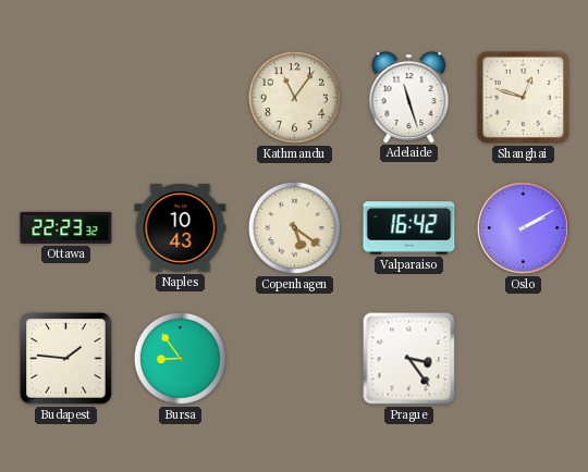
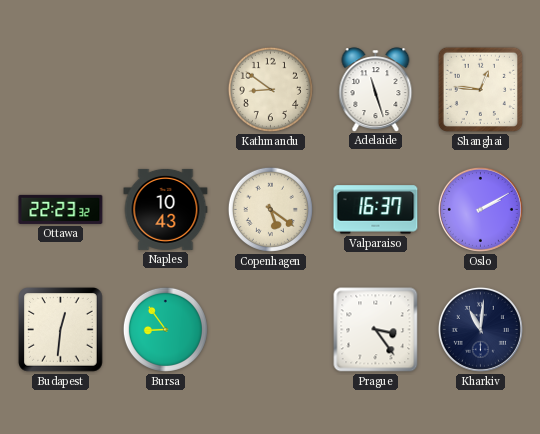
Kathmandu: 11:06 -> 8:51 (270, 89)
Shanghai: 12:48 -> 12:46 (480, 89)
Valparaiso: 16:42 -> 16:37 (376, 210)
Budapest: 1:46 -> 12:31 (61, 330)
Kharkiv: none -> 11:01 (480, 329)
